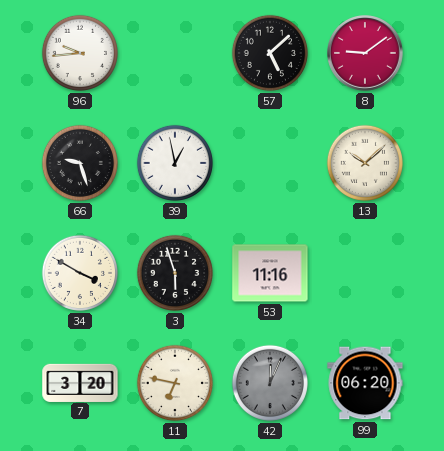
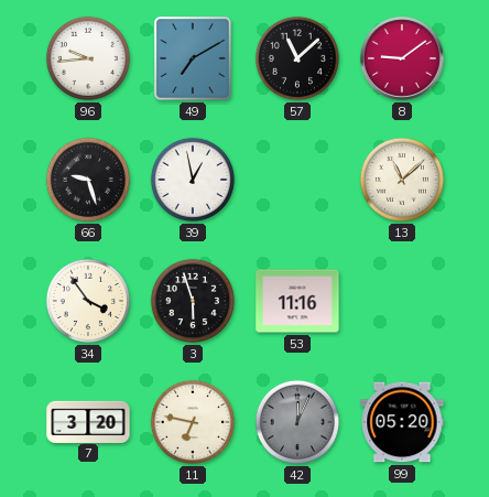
49: none -> 7:10 (193, 58)
57: 5:08 -> 11:08 (297, 58)
13: 10:08 -> 11:08 (402, 180)
34: 3:50 -> 3:54 (88, 301)
99: 06:20 -> 05:20 (402, 422)
